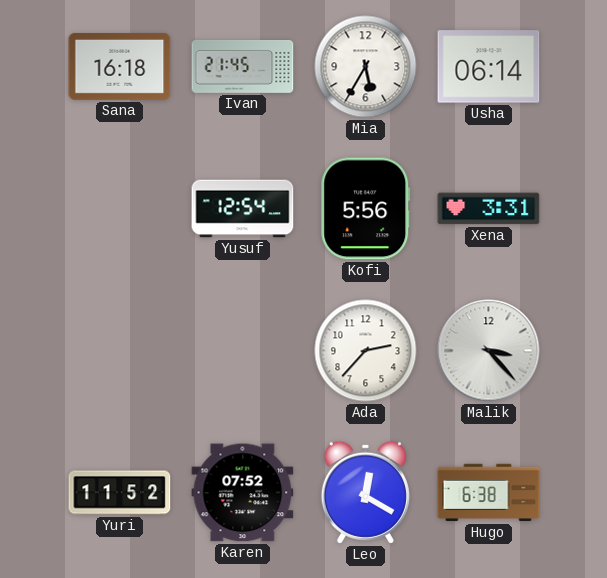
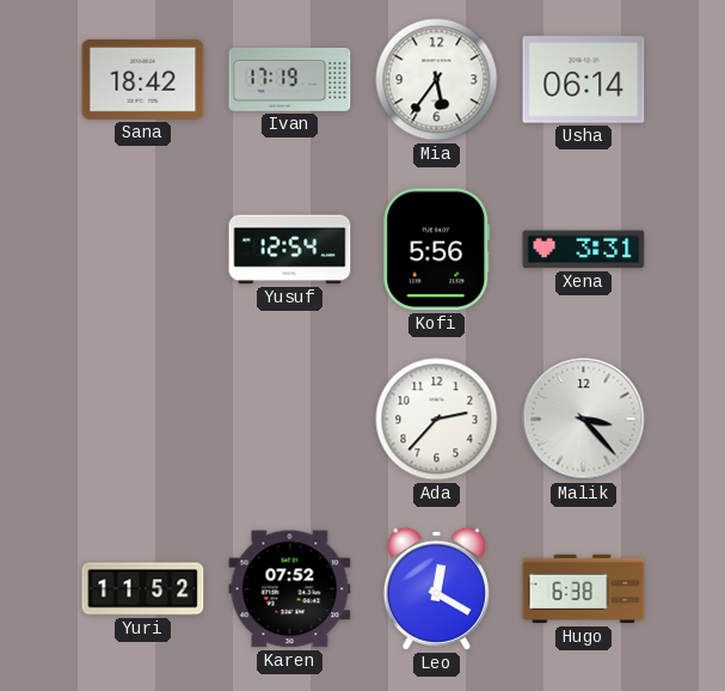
Sana: 16:18 -> 18:42 (143, 79)
Ivan: 21:45 -> 17:19 (290, 80)
Mia: 5:35 -> 5:36 (437, 80)
